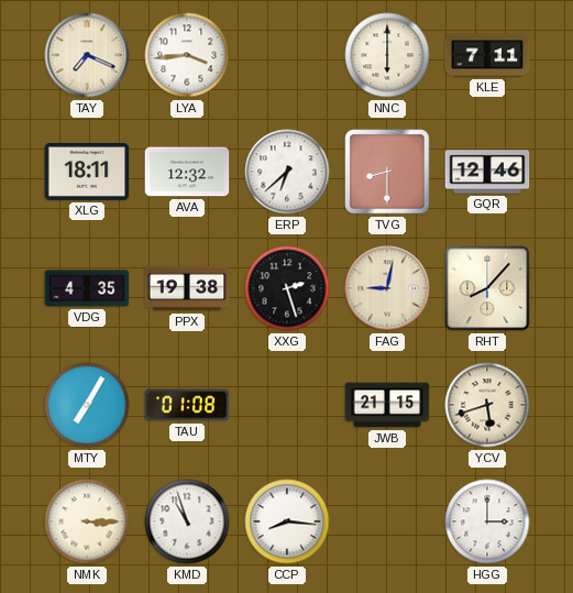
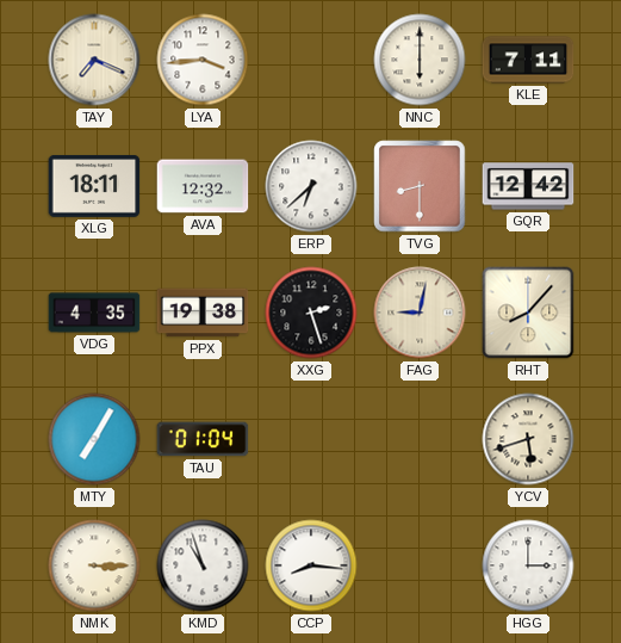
GQR: 12:46 -> 12:42 (528, 186)
TAU: 01:08 -> 01:04 (203, 439)
JWB: 21:15 -> none (387, 405)
